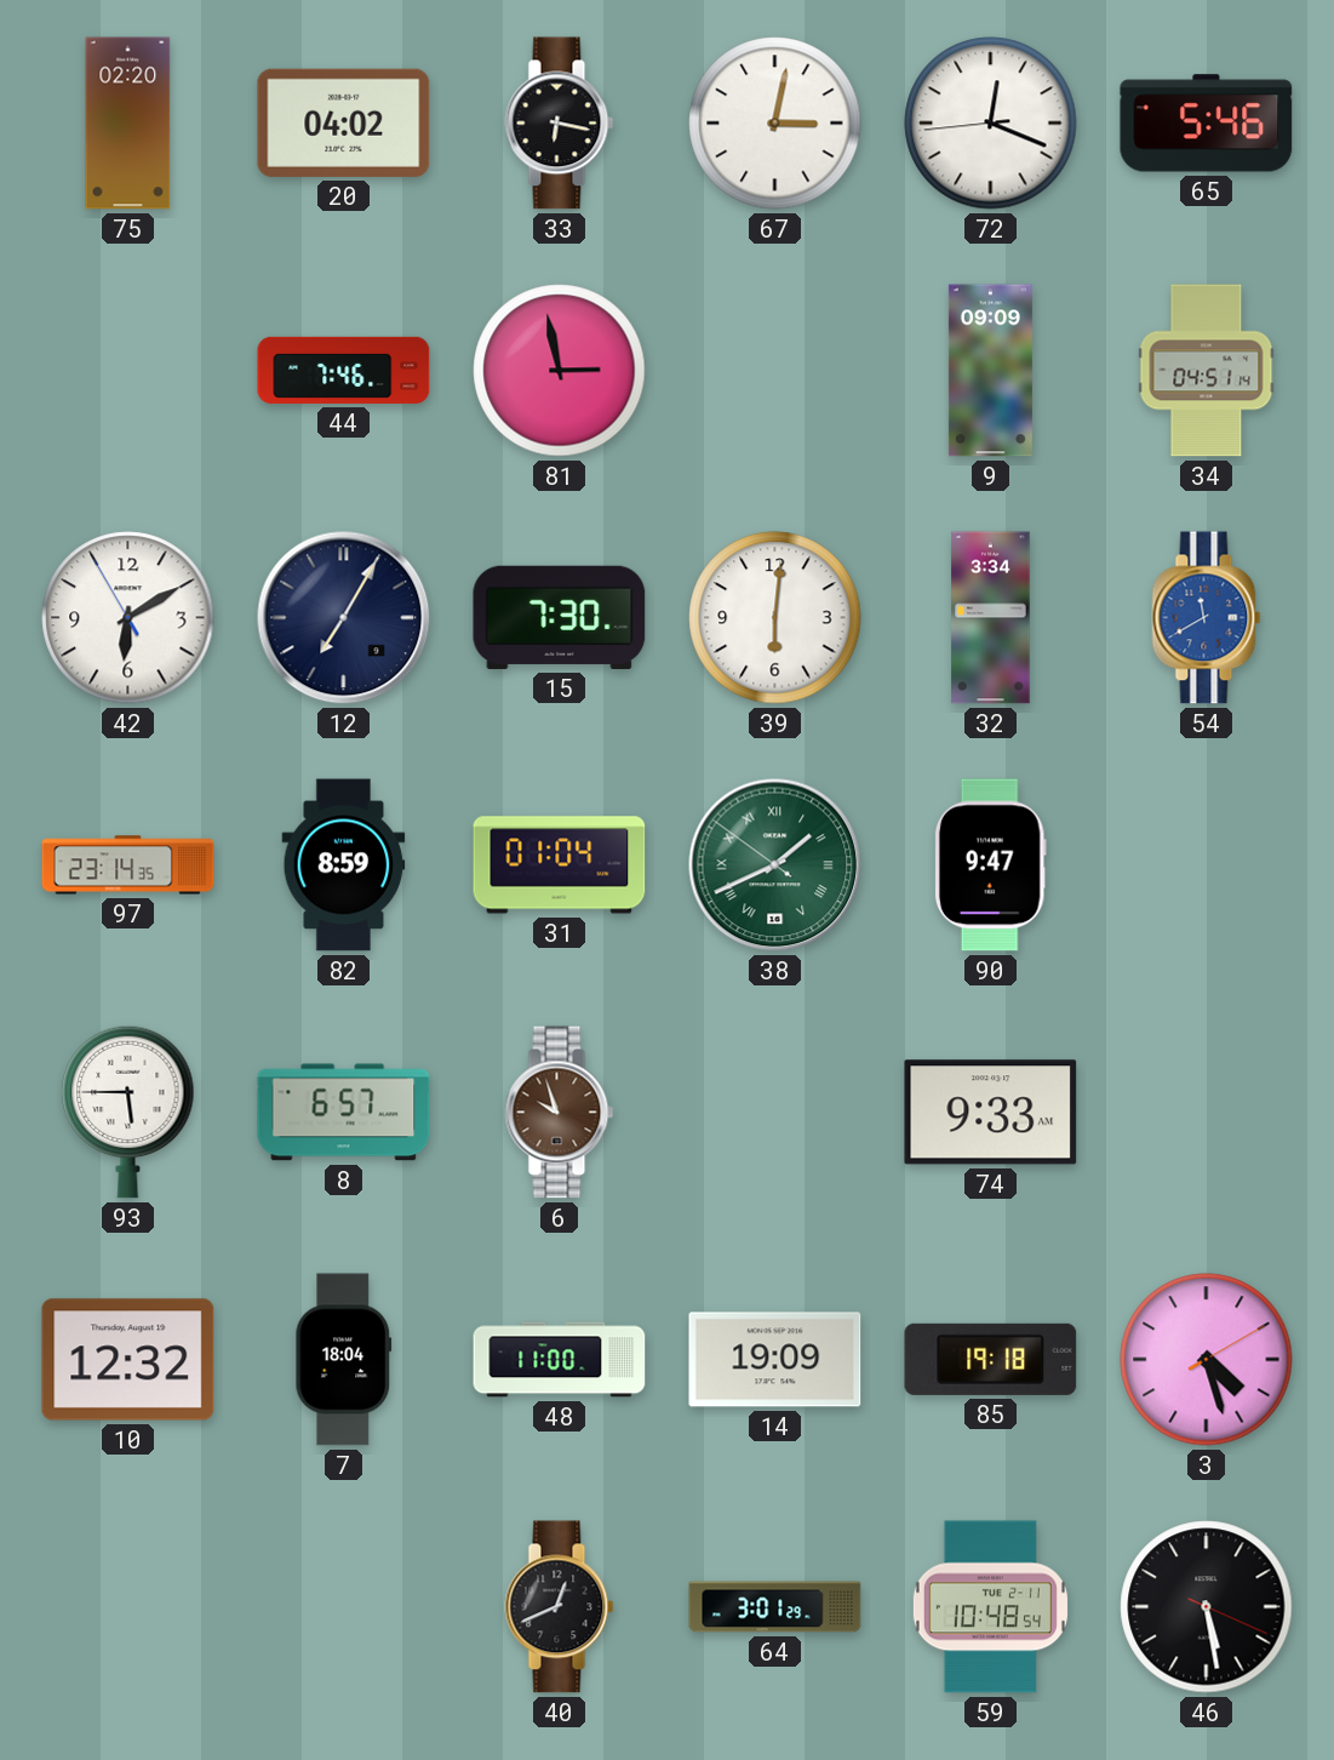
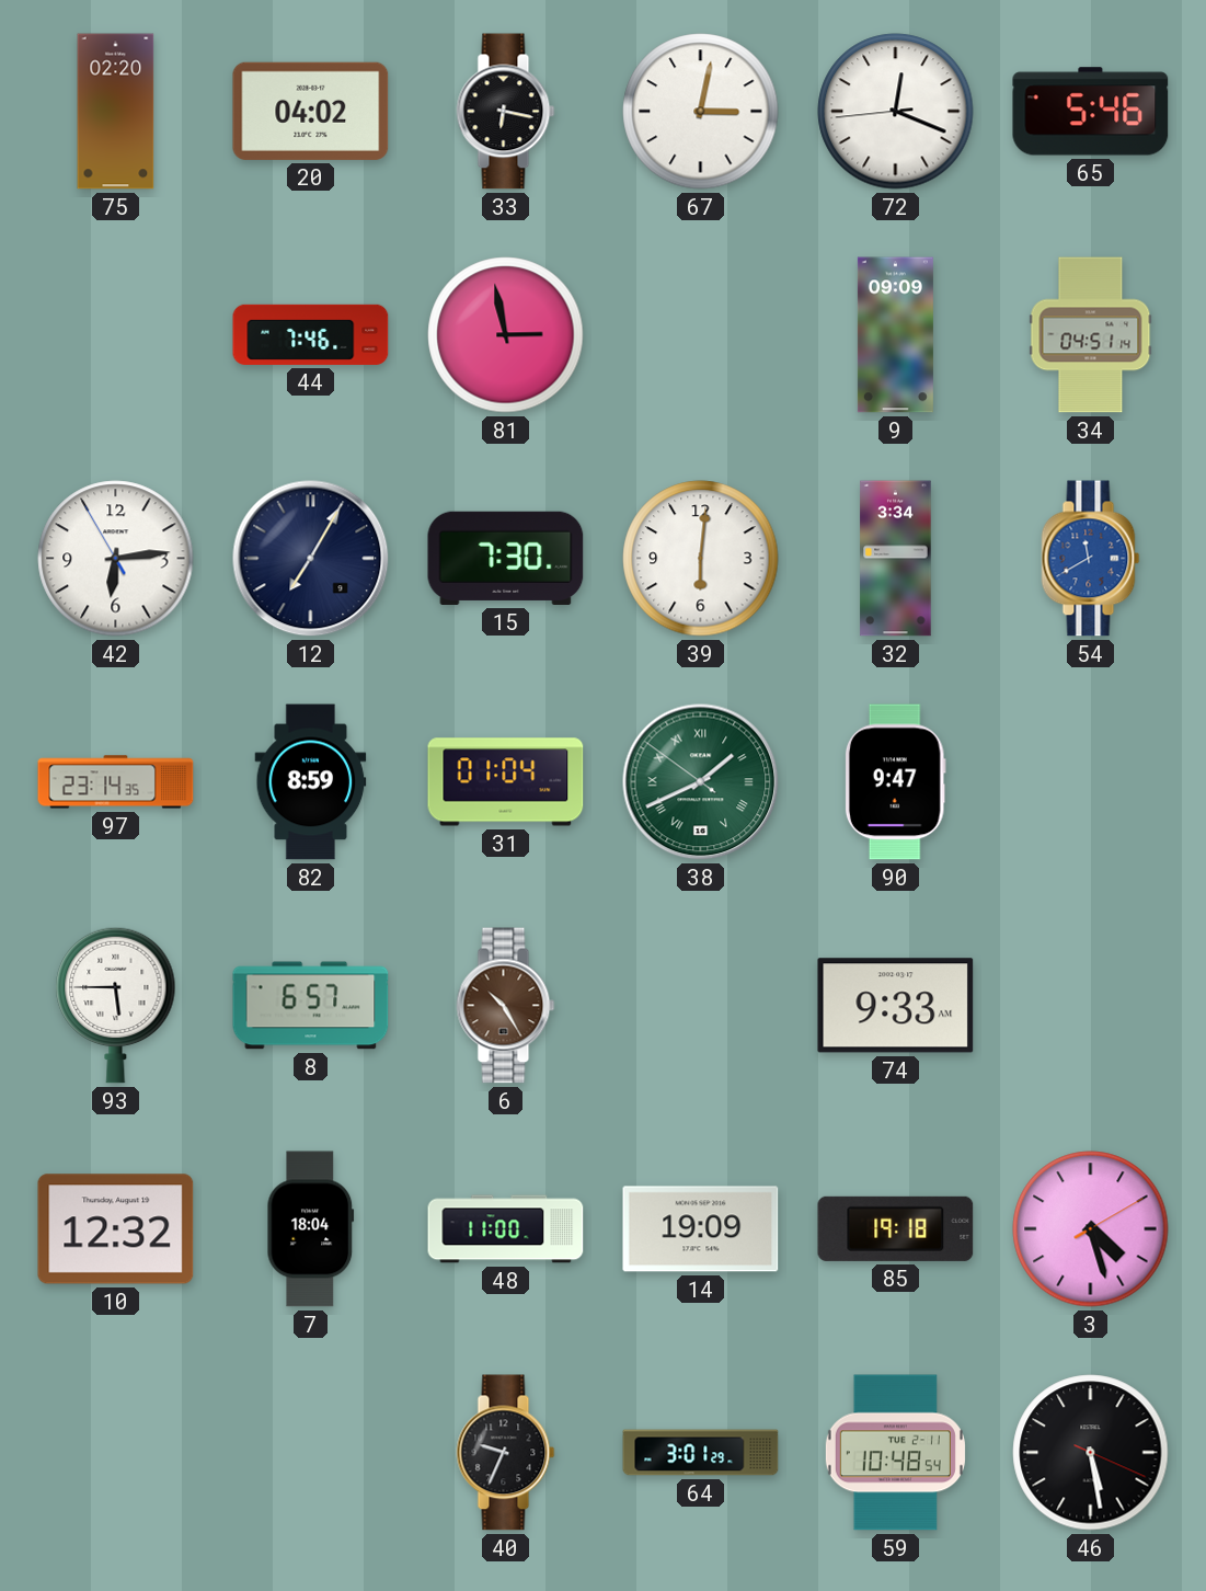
42: 6:09 -> 6:13 (116, 559)
6: 9:57 -> 10:25 (506, 1006)
40: 12:41 -> 9:34 (506, 1453)
